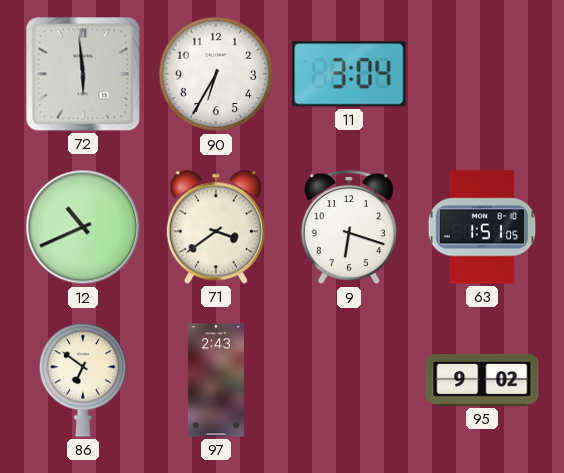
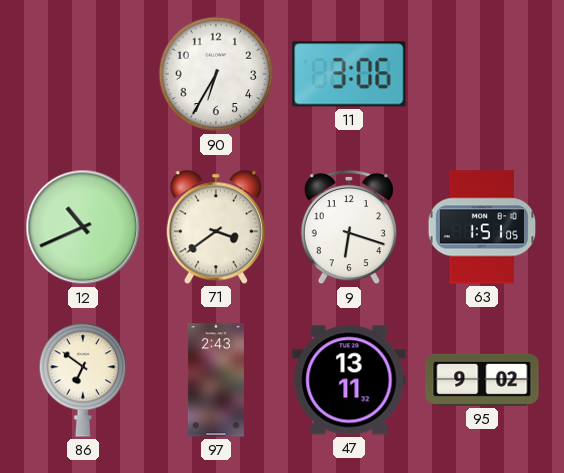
72: 5:59 -> none (83, 74)
11: 3:04 -> 3:06 (349, 74)
47: none -> 13:11 (349, 380)
